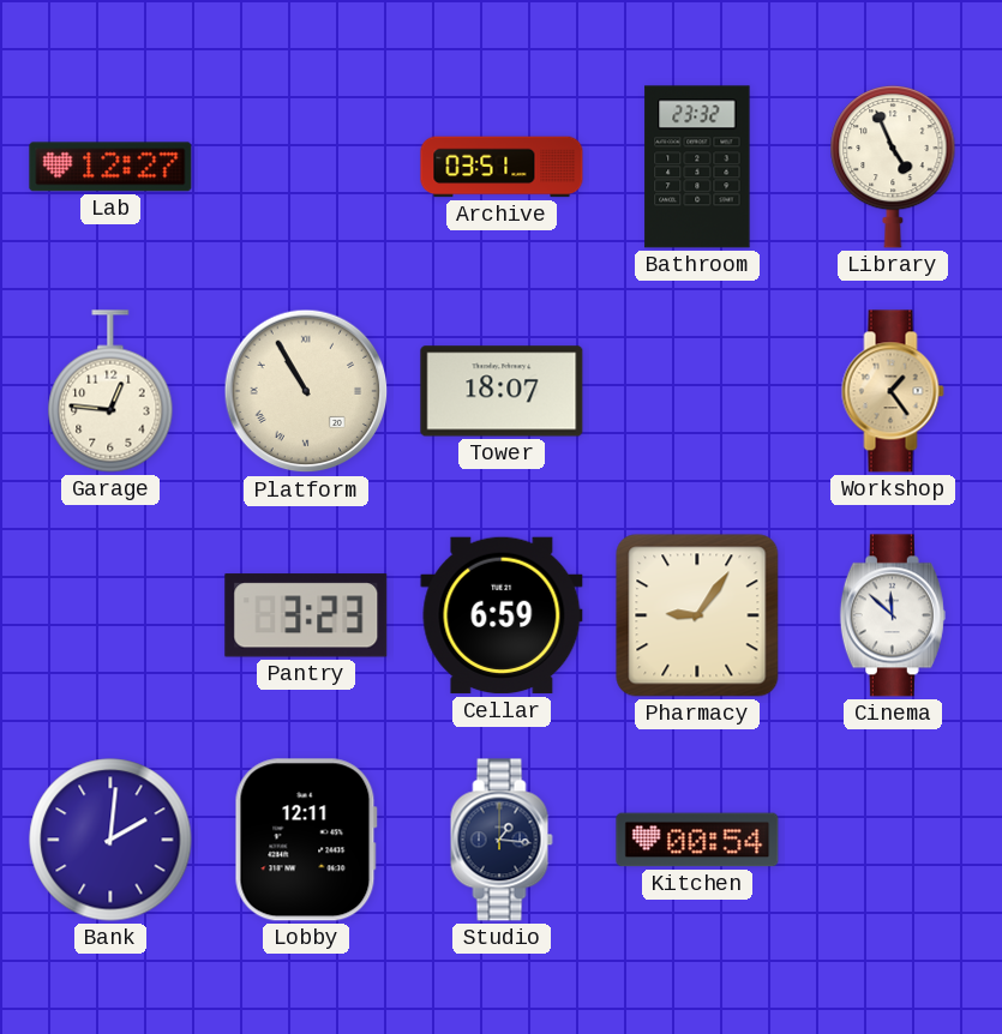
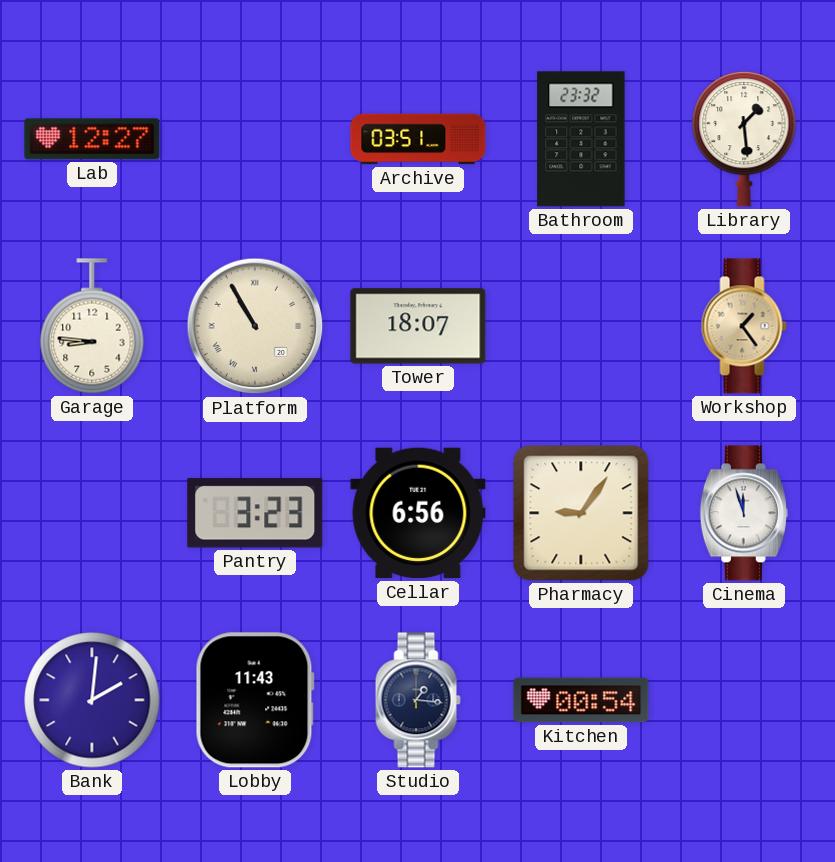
Library: 4:56 -> 1:29 (744, 139)
Garage: 12:46 -> 8:46 (92, 326)
Cellar: 6:59 -> 6:56 (418, 513)
Cinema: 11:52 -> 11:57 (744, 513)
Lobby: 12:11 -> 11:43 (255, 700)
